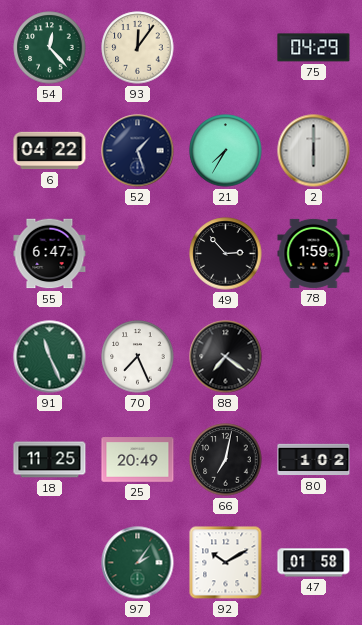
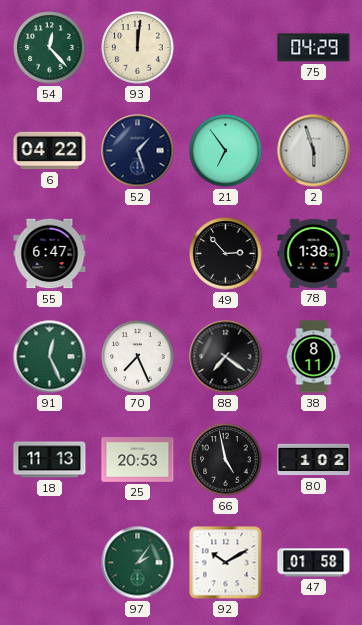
93: 12:06 -> 12:01 (138, 48)
21: 7:35 -> 6:54 (226, 151)
2: 6:00 -> 5:57 (314, 151)
78: 1:59 -> 1:38 (314, 253)
91: 11:26 -> 12:26 (50, 357)
38: none -> 8:11 (314, 357)
18: 11:25 -> 11:13 (50, 460)
25: 20:49 -> 20:53 (138, 460)
66: 7:02 -> 4:58 (226, 460)
